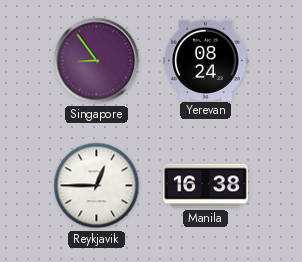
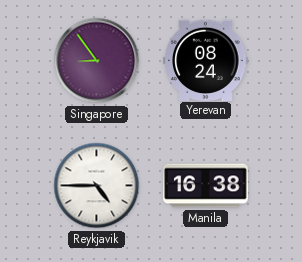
Reykjavik: 12:45 -> 4:45 (97, 186)
